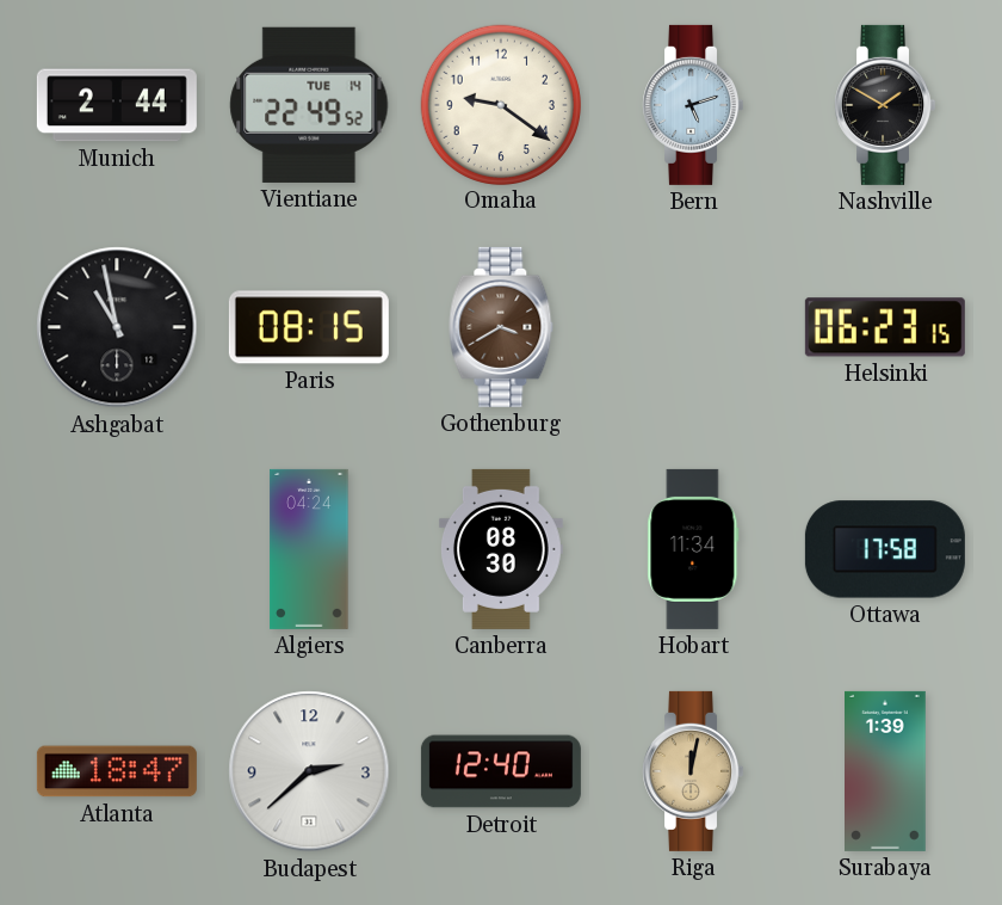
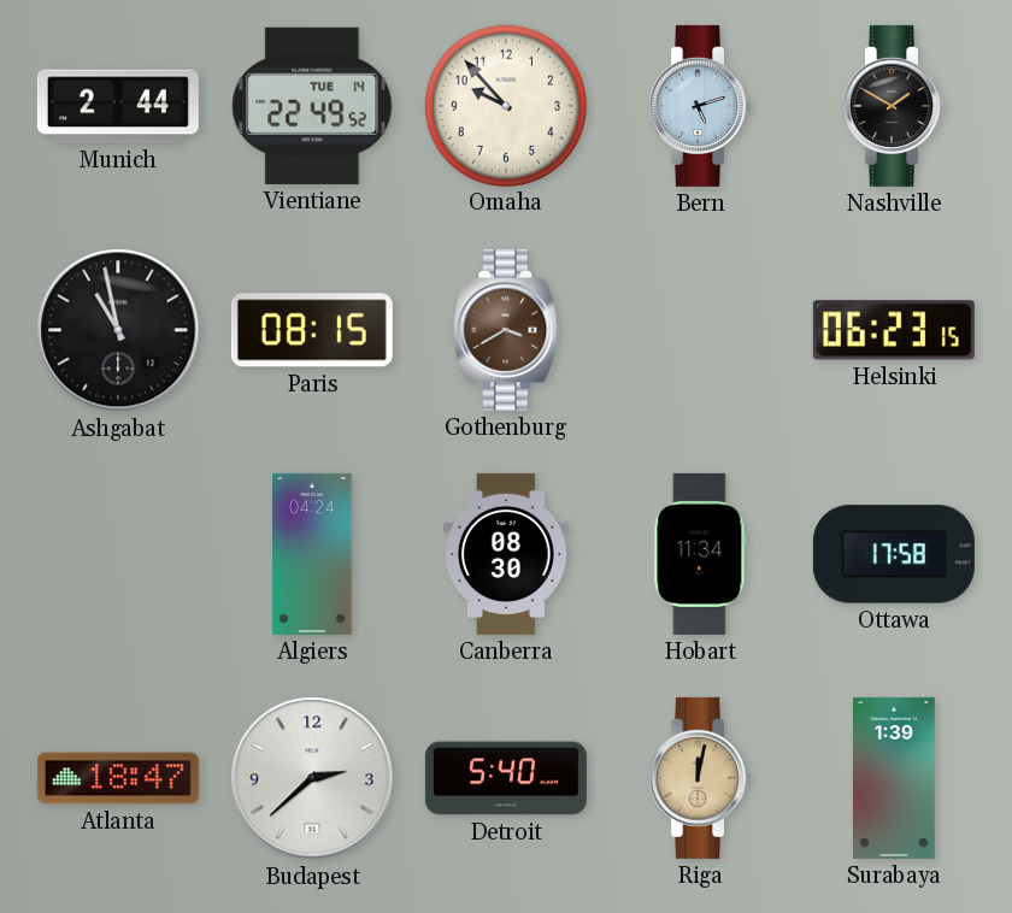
Omaha: 9:21 -> 9:53 (505, 105)
Detroit: 12:40 -> 5:40 (506, 778)
